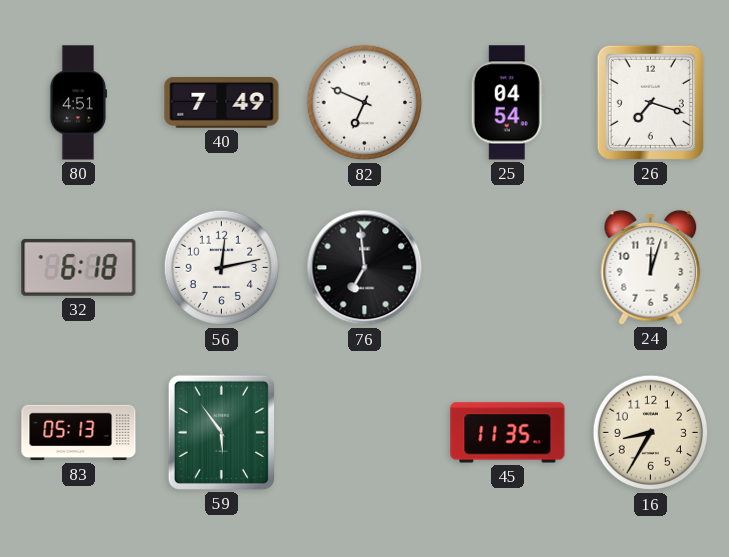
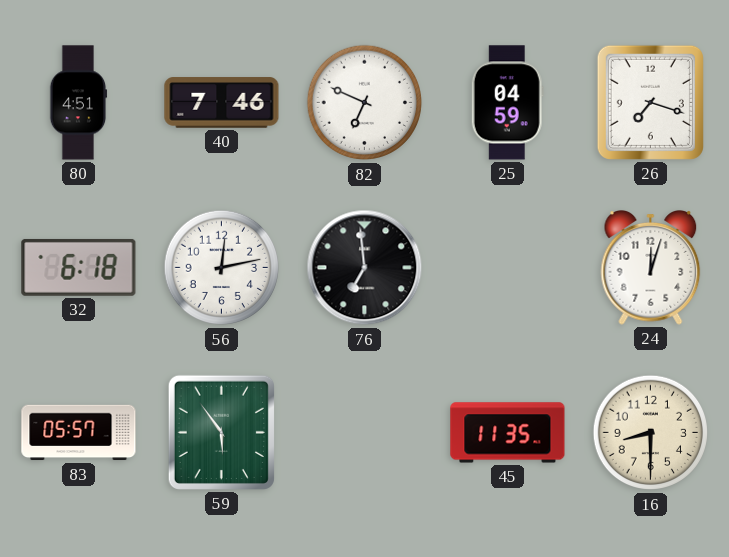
40: 7:49 -> 7:46 (222, 103)
25: 04:54 -> 04:59 (507, 103)
83: 05:13 -> 05:57 (79, 433)
16: 8:35 -> 8:30 (651, 433)
